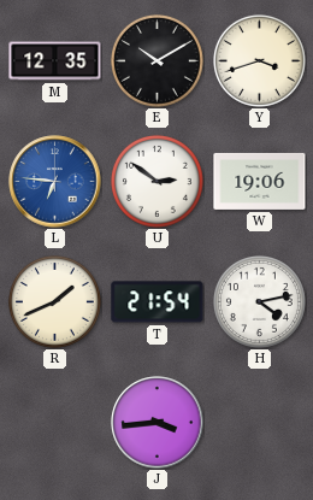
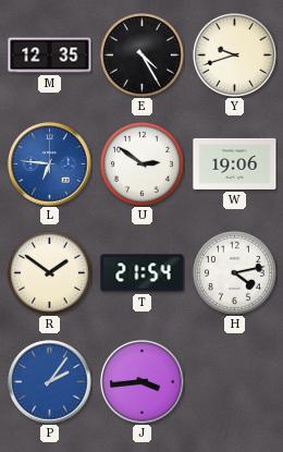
E: 10:10 -> 4:25 (141, 54)
Y: 3:42 -> 9:42 (234, 54)
R: 1:41 -> 1:51 (49, 272)
P: none -> 2:06 (50, 382)
